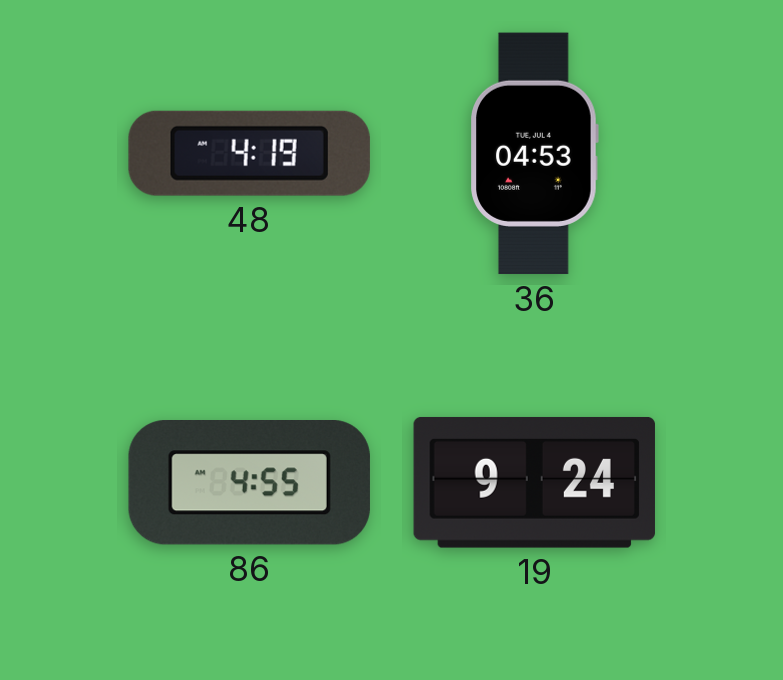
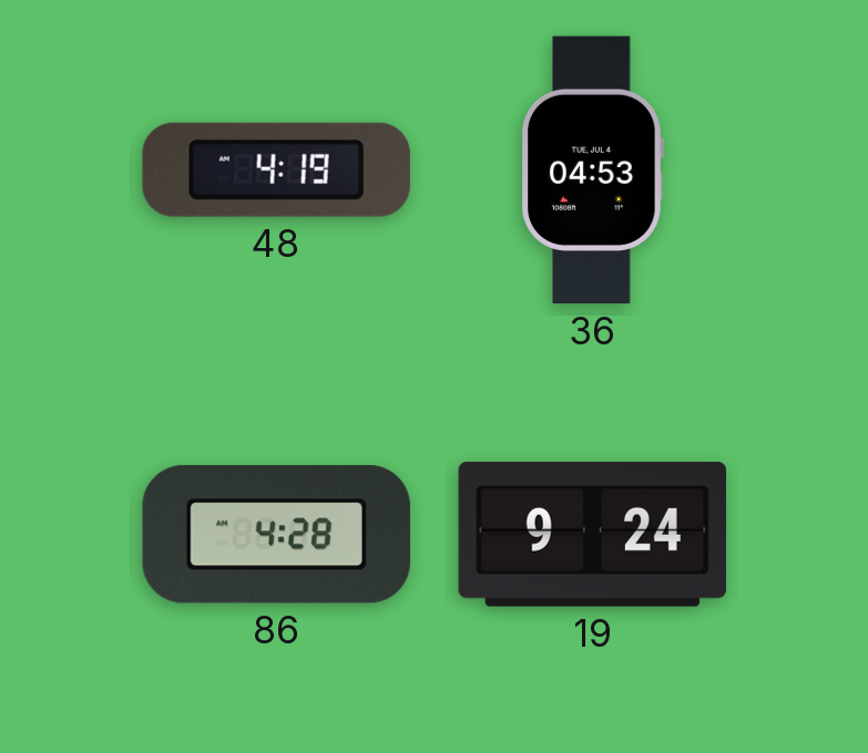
86: 4:55 -> 4:28 (276, 535)
